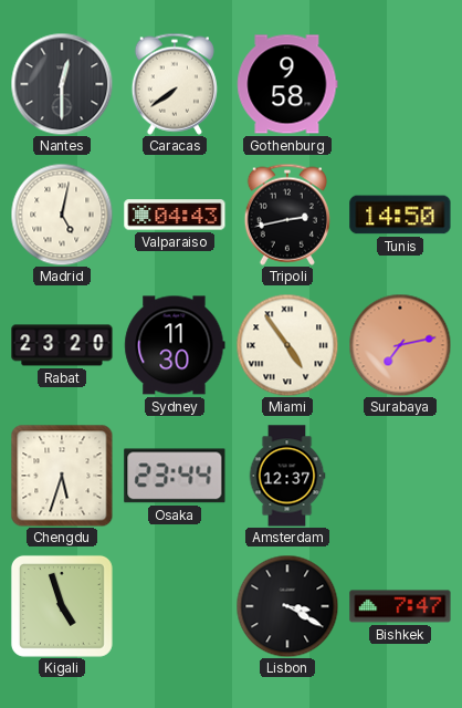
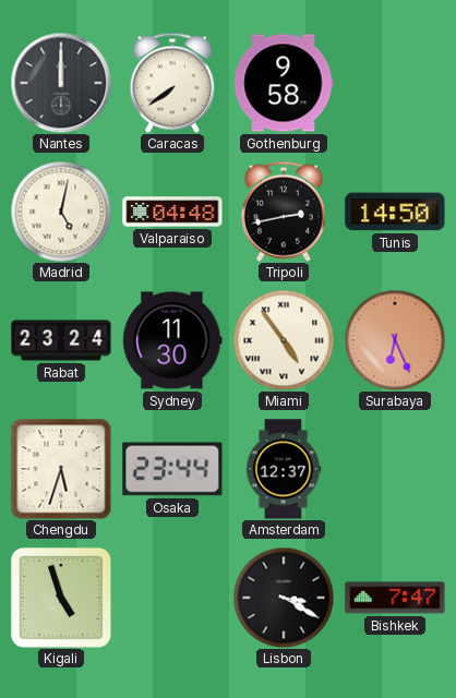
Nantes: 12:30 -> 12:00 (61, 83)
Valparaiso: 04:43 -> 04:48 (172, 212)
Rabat: 23:20 -> 23:24 (61, 340)
Surabaya: 7:13 -> 6:26 (395, 340)
